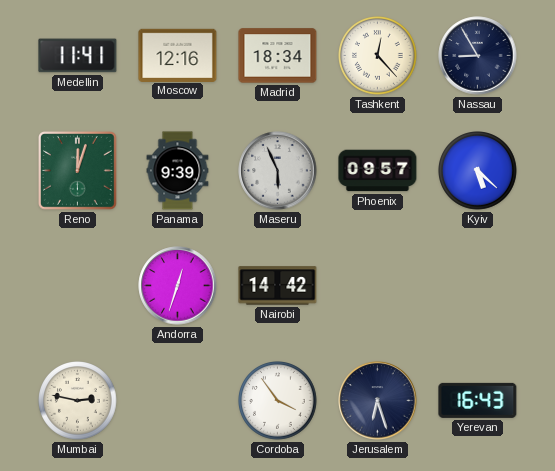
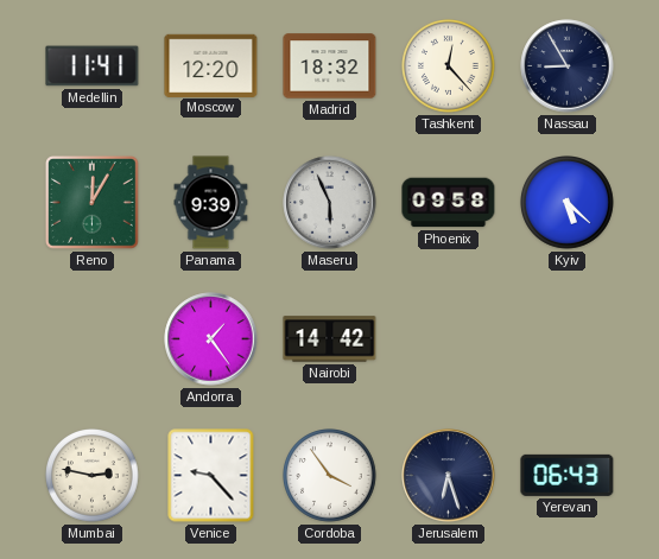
Moscow: 12:16 -> 12:20 (211, 65)
Madrid: 18:34 -> 18:32 (330, 66)
Reno: 12:03 -> 12:05 (93, 203)
Phoenix: 09:57 -> 09:58 (449, 203)
Andorra: 12:33 -> 1:24 (211, 339)
Venice: none -> 9:23 (211, 476)
Yerevan: 16:43 -> 06:43 (568, 475)
